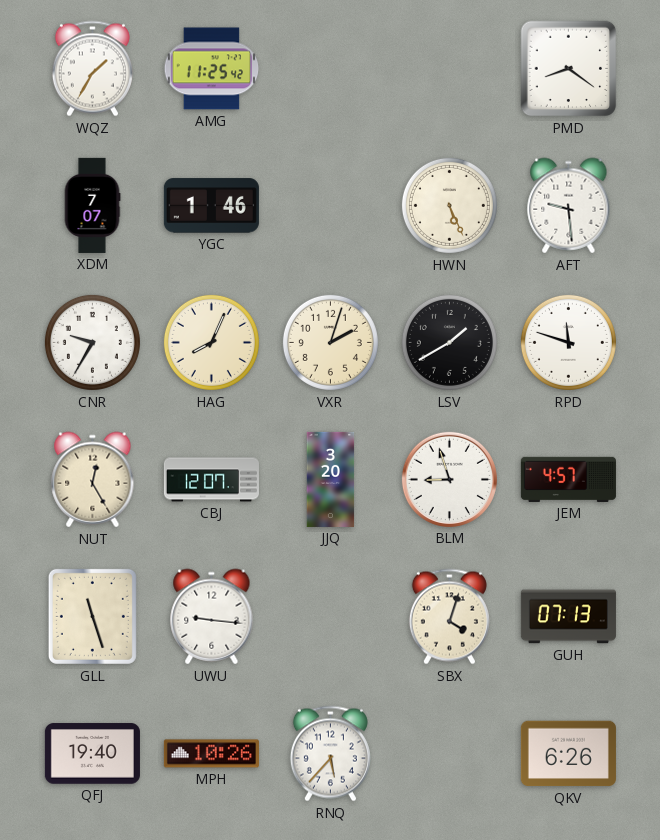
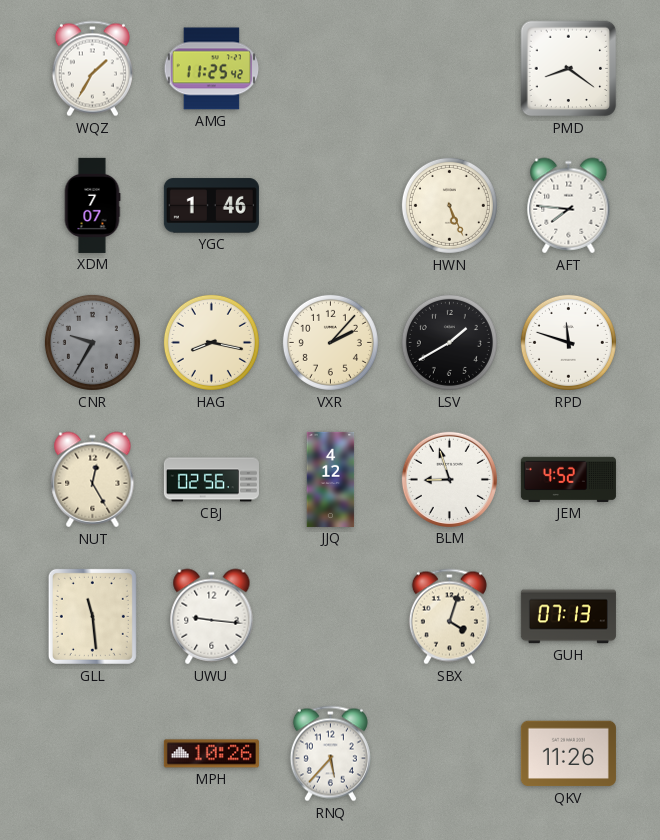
AFT: 9:29 -> 7:46 (569, 206)
CNR dial: white -> grey (92, 342)
HAG: 8:04 -> 8:17 (211, 342)
VXR: 2:03 -> 2:07 (330, 342)
CBJ: 12:07 -> 02:56 (211, 480)
JJQ: 3:20 -> 4:12 (331, 479)
JEM: 4:57 -> 4:52 (568, 479)
GLL: 11:27 -> 11:29 (92, 616)
QFJ: 19:40 -> none (92, 754)
QKV: 6:26 -> 11:26 (568, 754)
